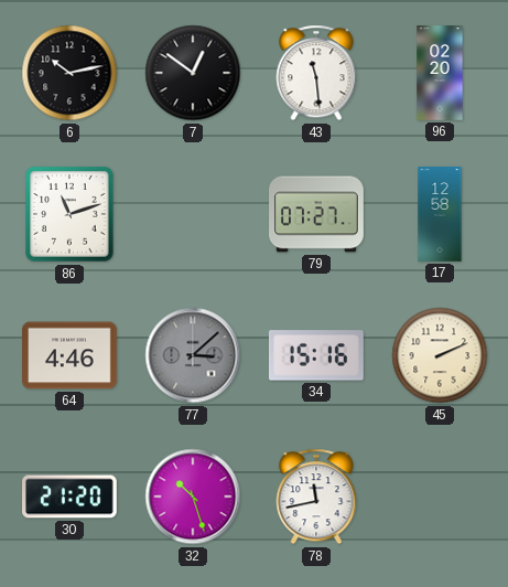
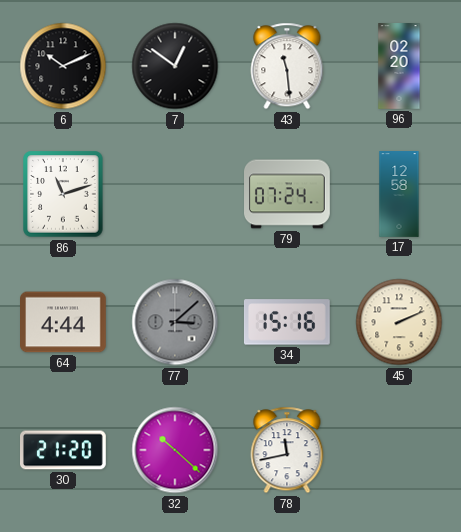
6: 10:13 -> 10:11 (63, 66)
79: 07:27 -> 07:24 (288, 194)
64: 4:46 -> 4:44 (64, 322)
32: 10:27 -> 10:22 (175, 450)
